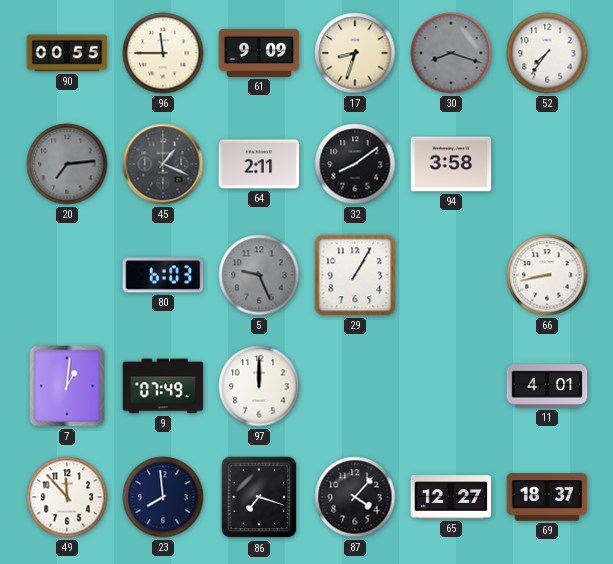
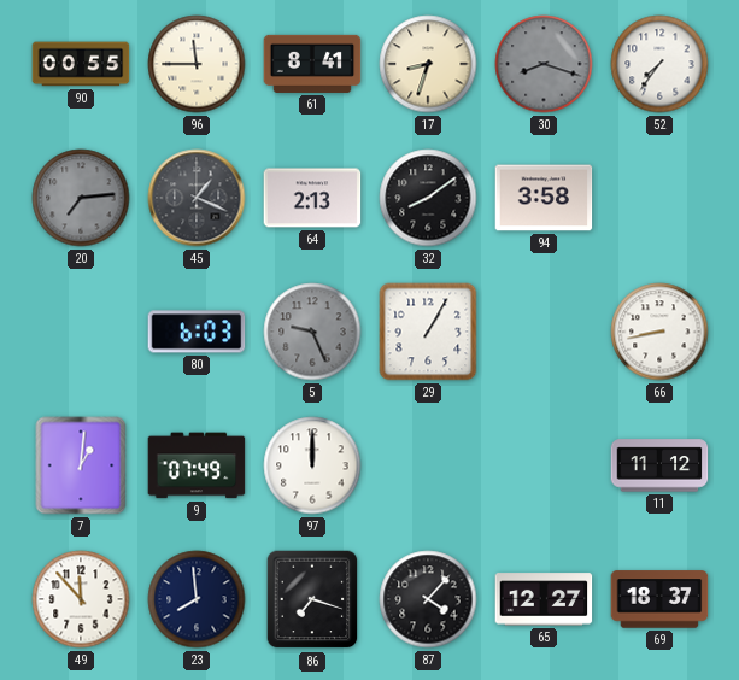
61: 9:09 -> 8:41 (312, 64)
64: 2:11 -> 2:13 (312, 198)
11: 4:01 -> 11:12 (659, 465)
